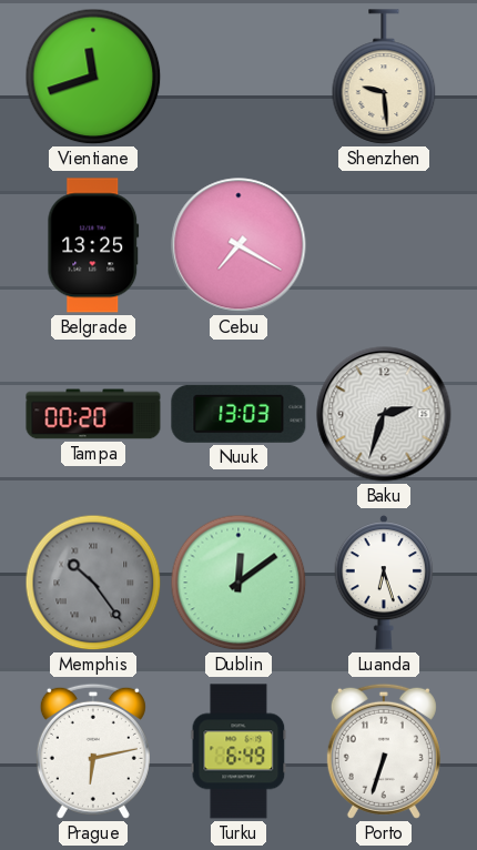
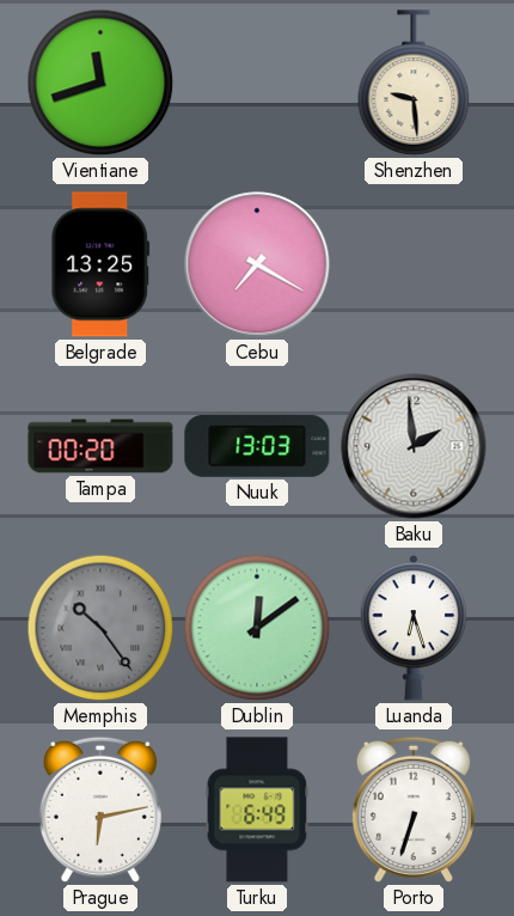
Baku: 2:33 -> 1:59 (414, 446)
